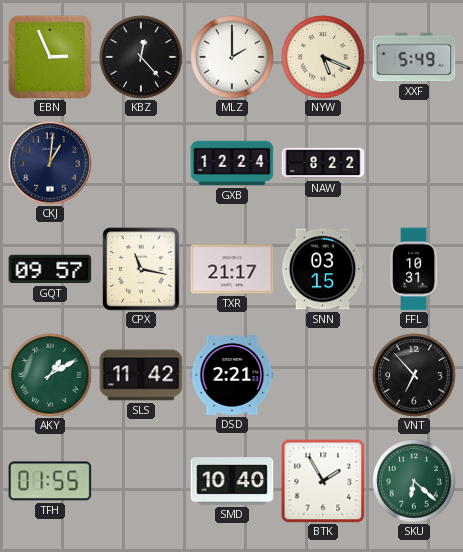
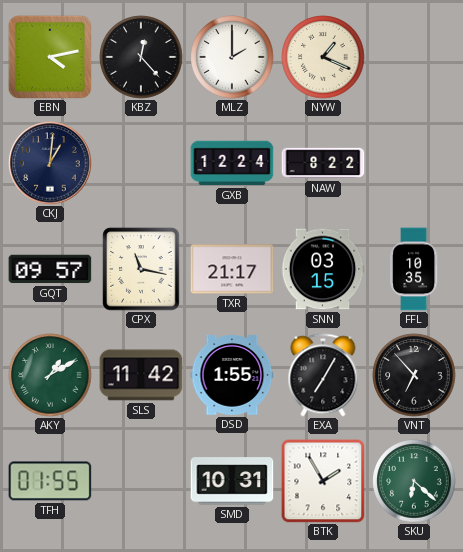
EBN: 2:56 -> 4:13 (50, 57)
NYW: 5:19 -> 1:19 (323, 57)
XXF: 5:49 -> none (414, 57)
FFL: 10:31 -> 10:35 (415, 269)
DSD: 2:21 -> 1:55 (232, 376)
EXA: none -> 7:05 (323, 375)
SMD: 10:40 -> 10:31 (232, 481)
